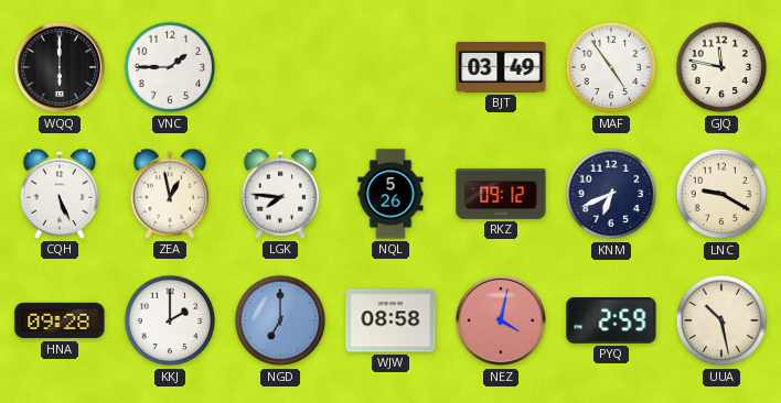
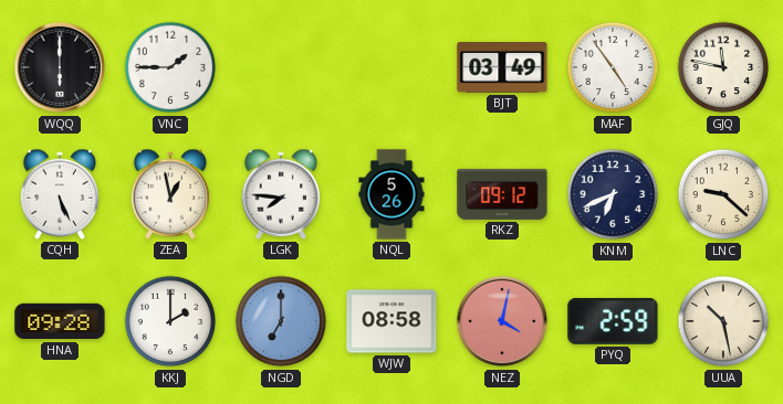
LNC: 9:20 -> 9:22 (723, 194)
